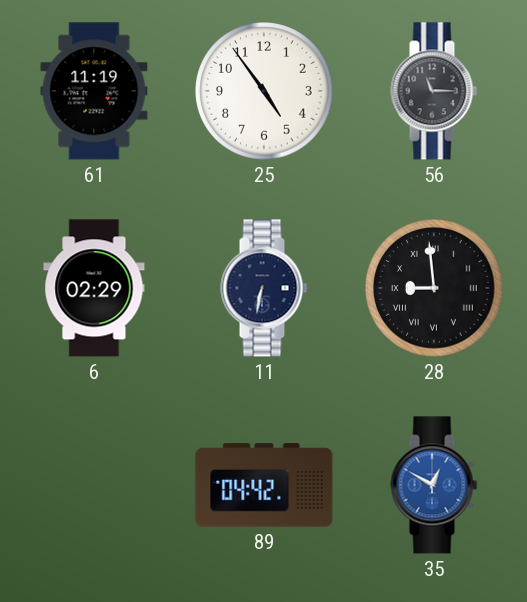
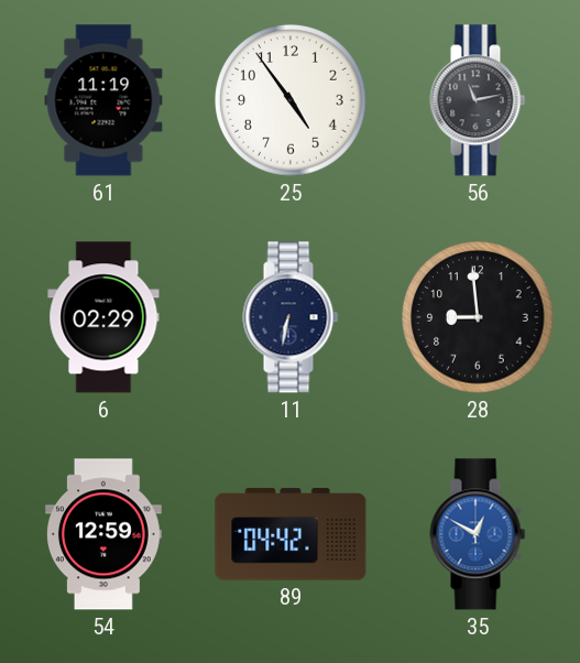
56: 11:15 -> 11:13 (478, 100)
28 numerals: Roman -> Arabic (478, 317)
54: none -> 12:59 (103, 534)
